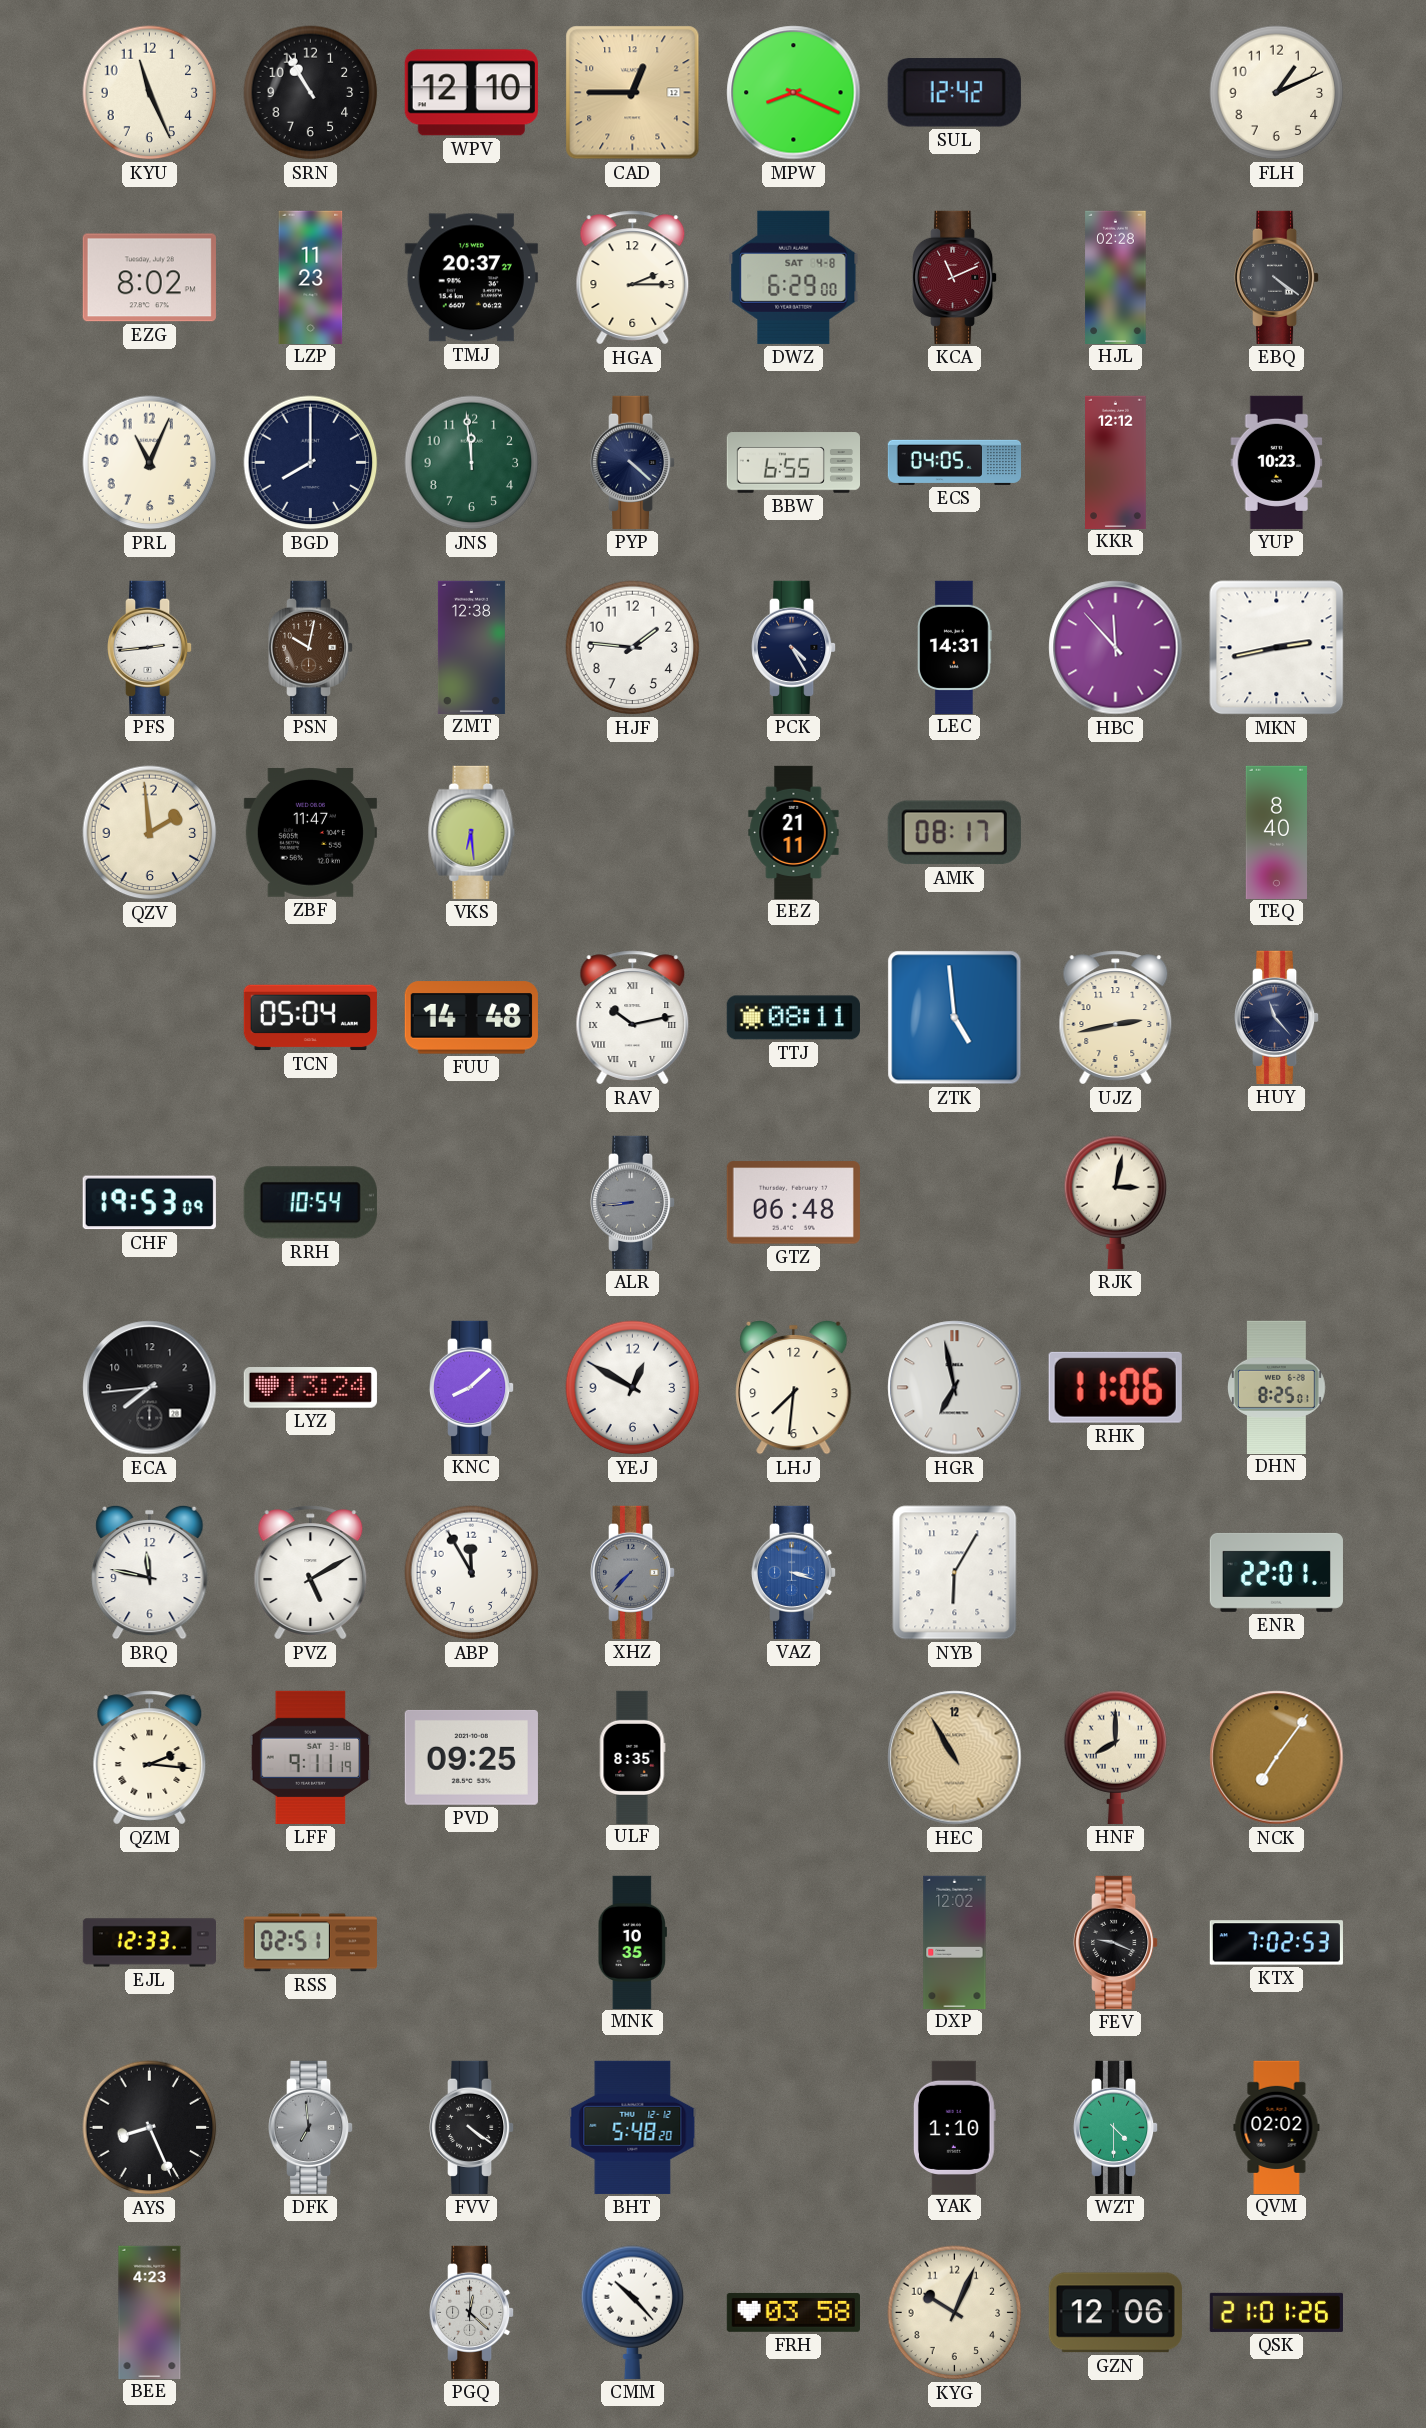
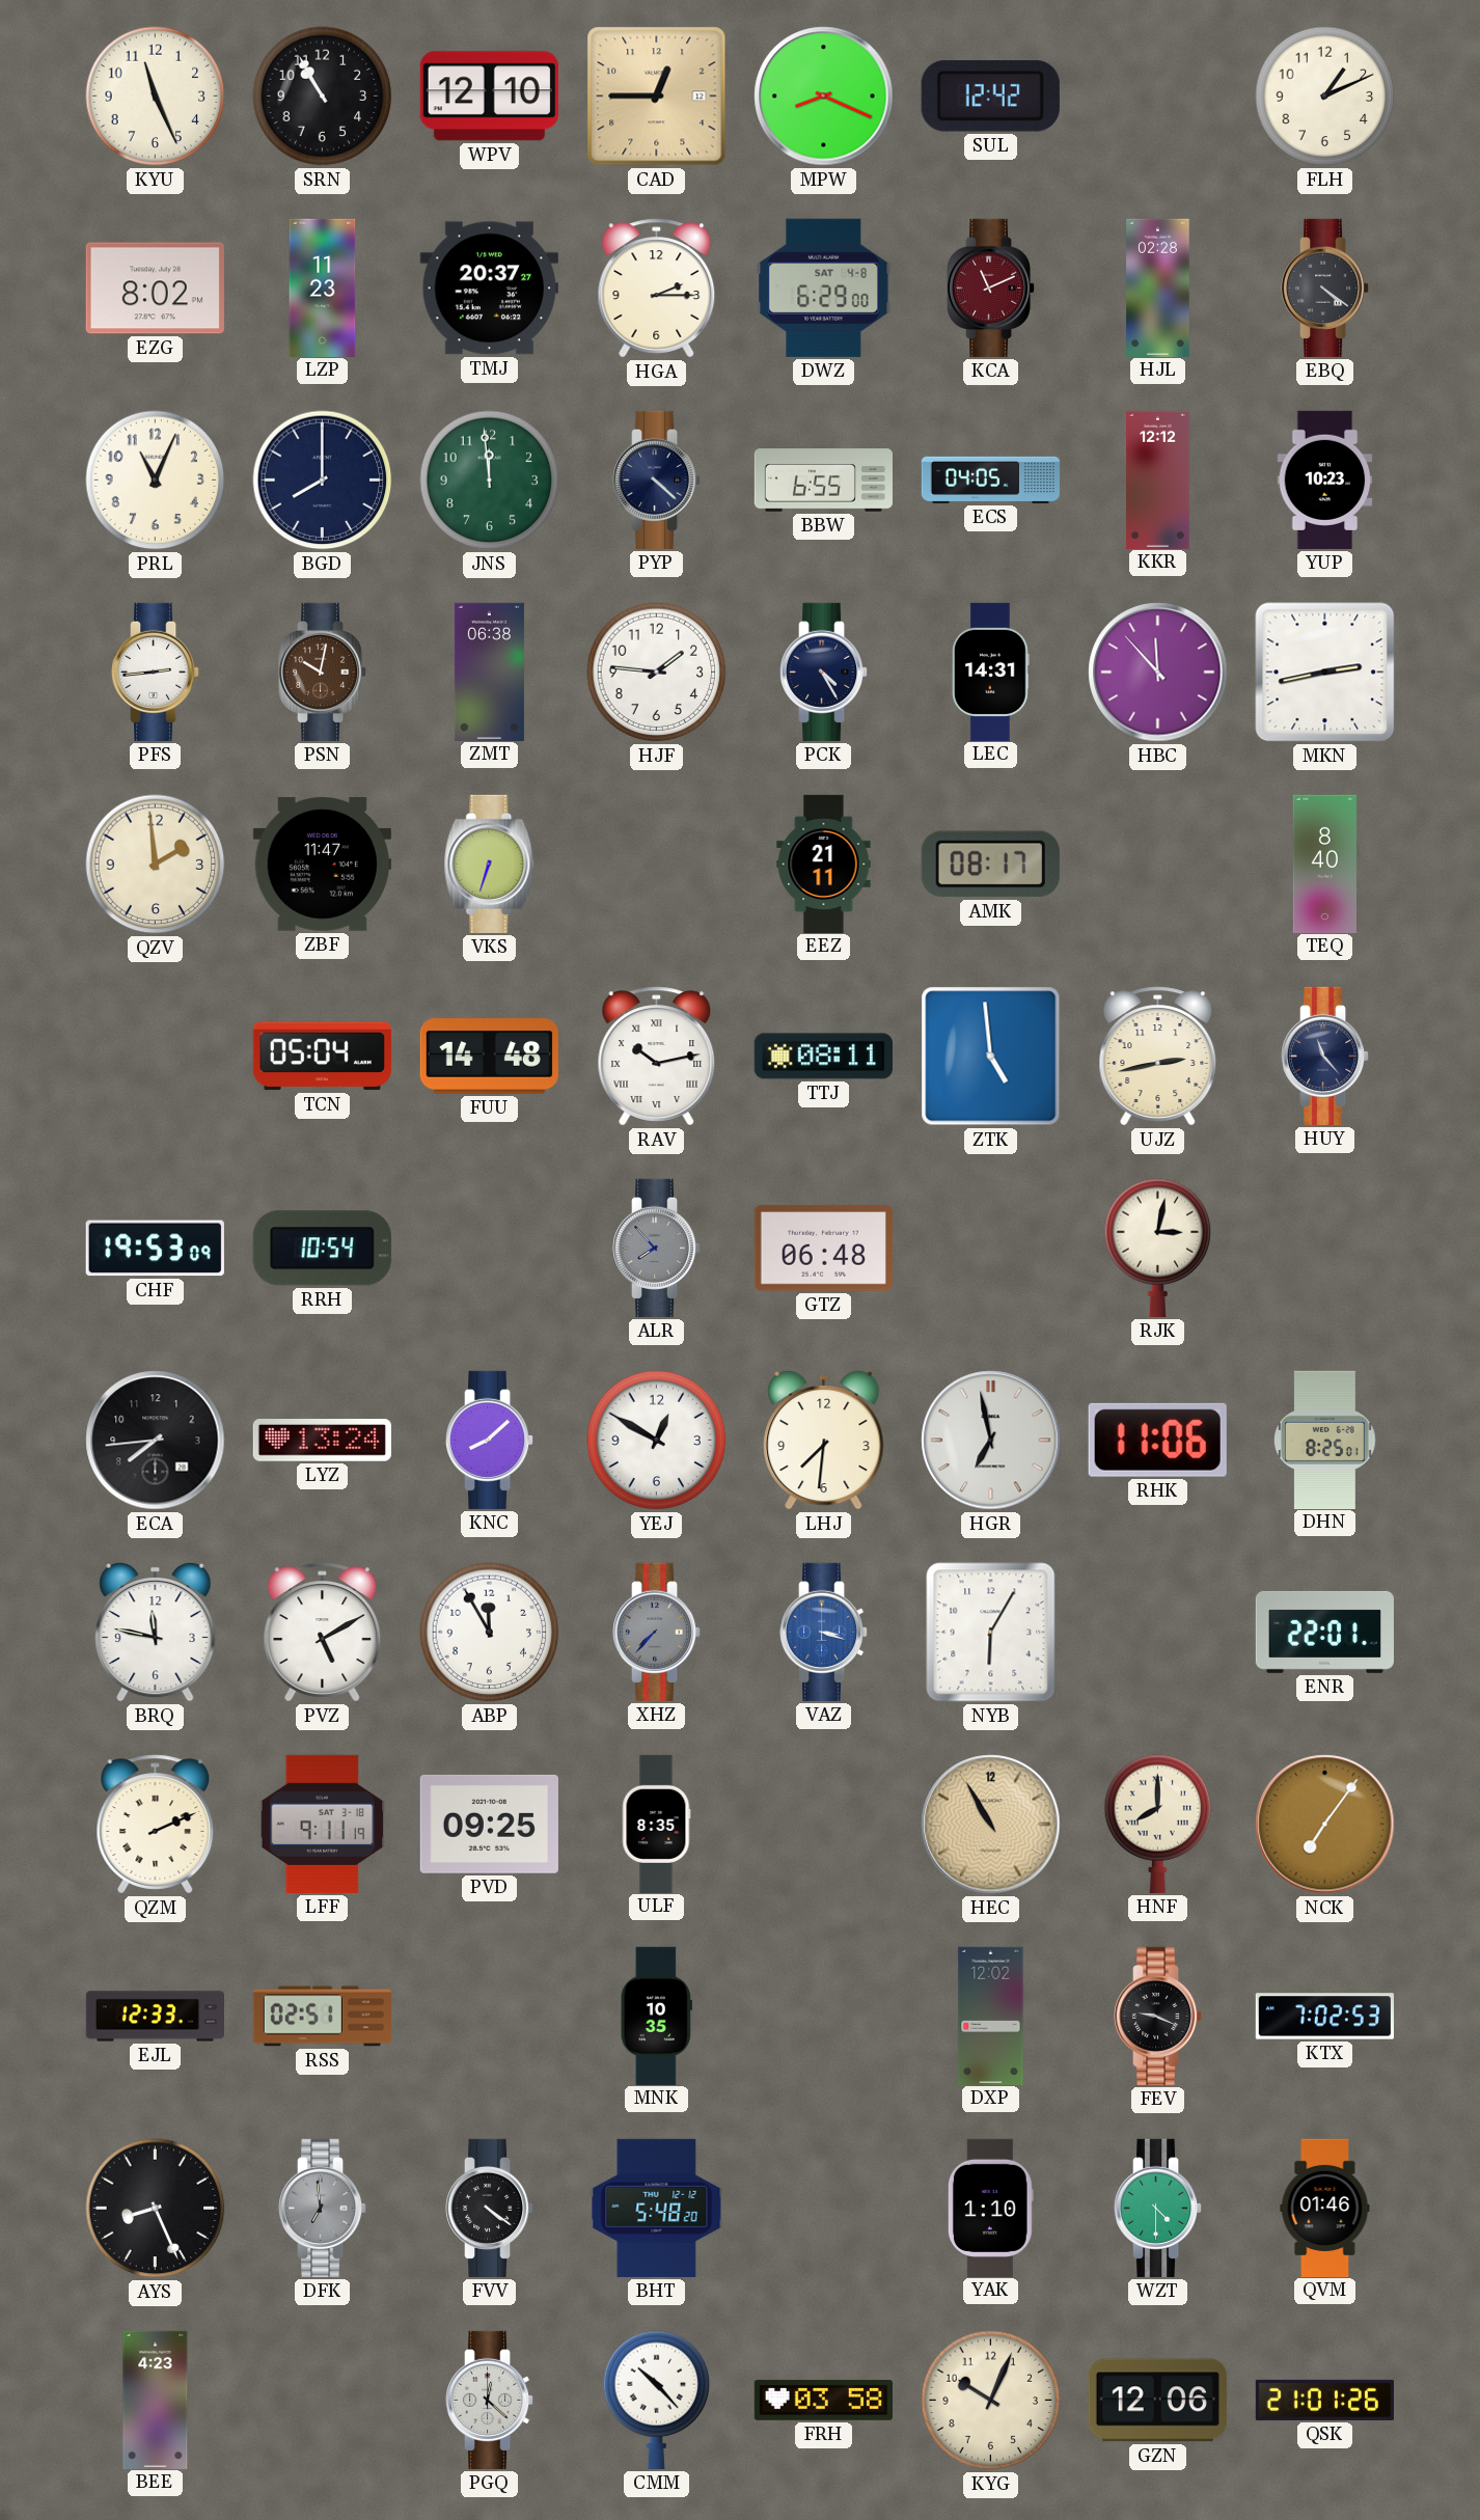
ZMT: 12:38 -> 06:38 (489, 672)
VKS: 6:29 -> 6:33 (490, 864)
ALR: 8:44 -> 7:53 (657, 1248)
QZM: 2:16 -> 2:11 (156, 1825)
QVM: 02:02 -> 01:46 (1325, 2208)
